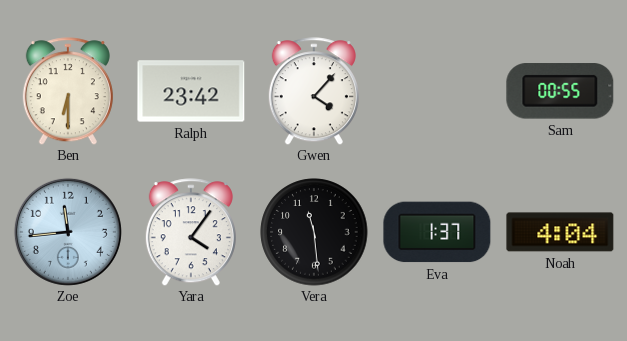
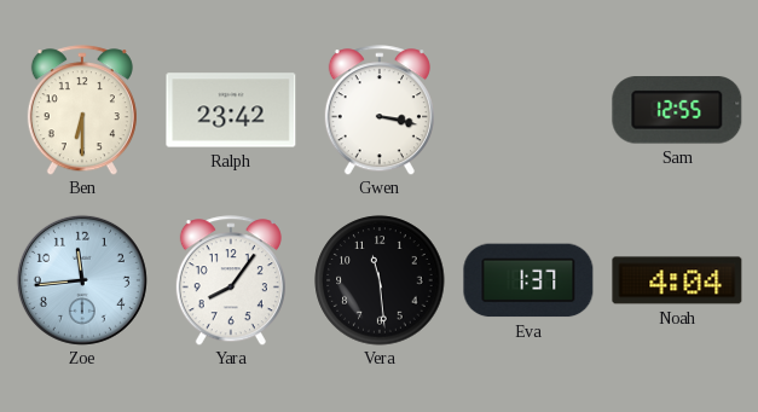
Gwen: 4:07 -> 3:17 (380, 110)
Sam: 00:55 -> 12:55 (677, 110)
Yara: 4:06 -> 8:06 (231, 280)
